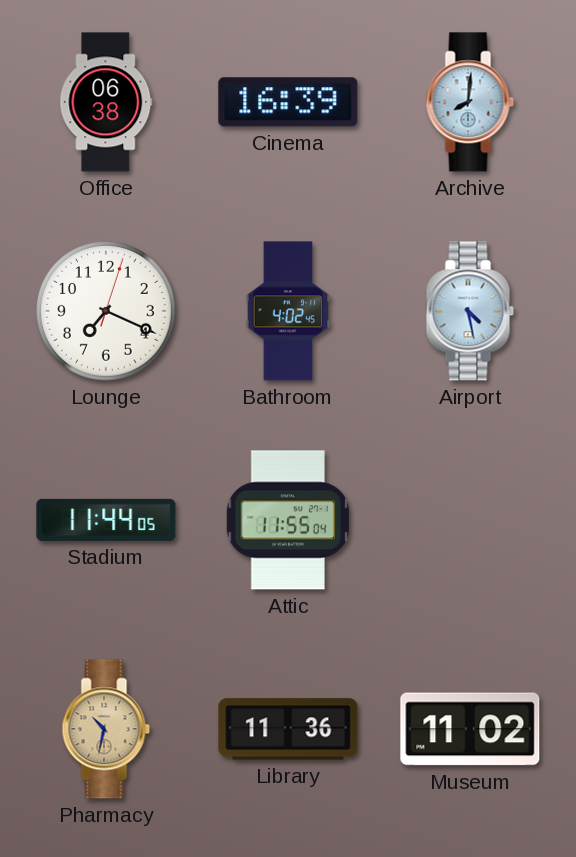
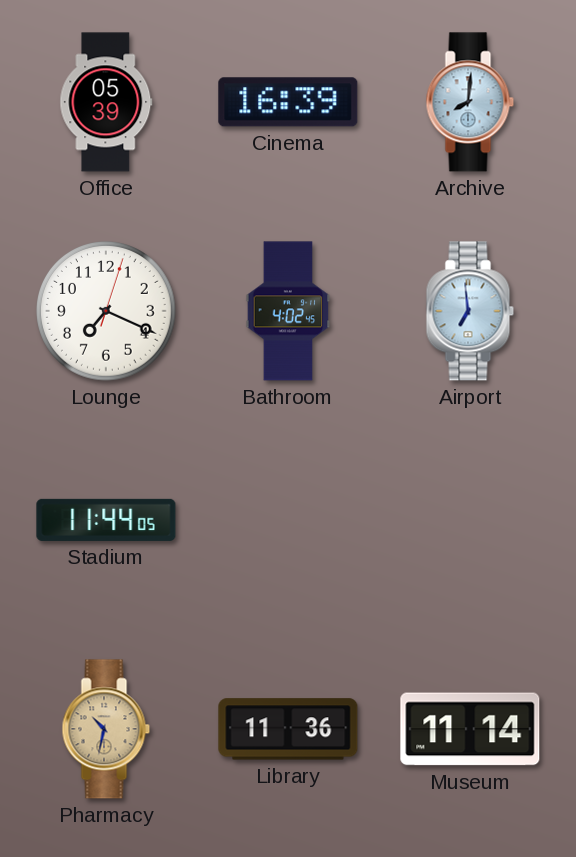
Office: 06:38 -> 05:39 (106, 102)
Airport: 4:28 -> 6:59 (470, 311)
Attic: 11:55 -> none (288, 520)
Museum: 11:02 -> 11:14 (470, 729)
